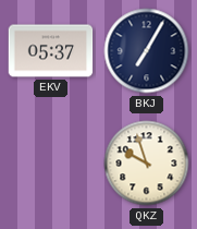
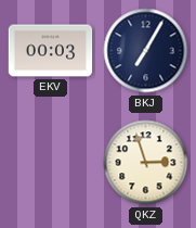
EKV: 05:37 -> 00:03 (51, 51)
QKZ: 9:57 -> 2:57 (146, 163)
